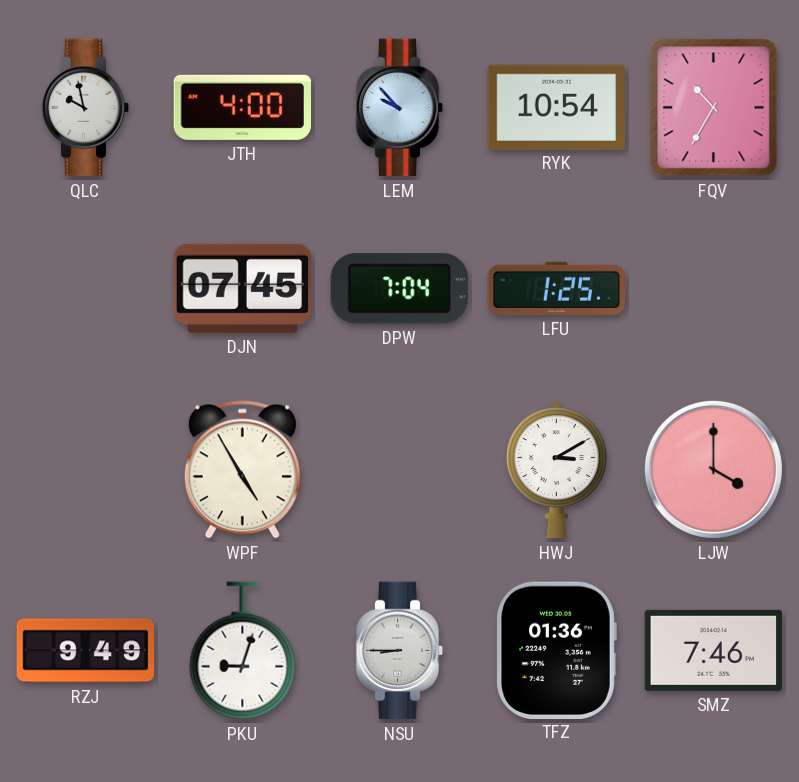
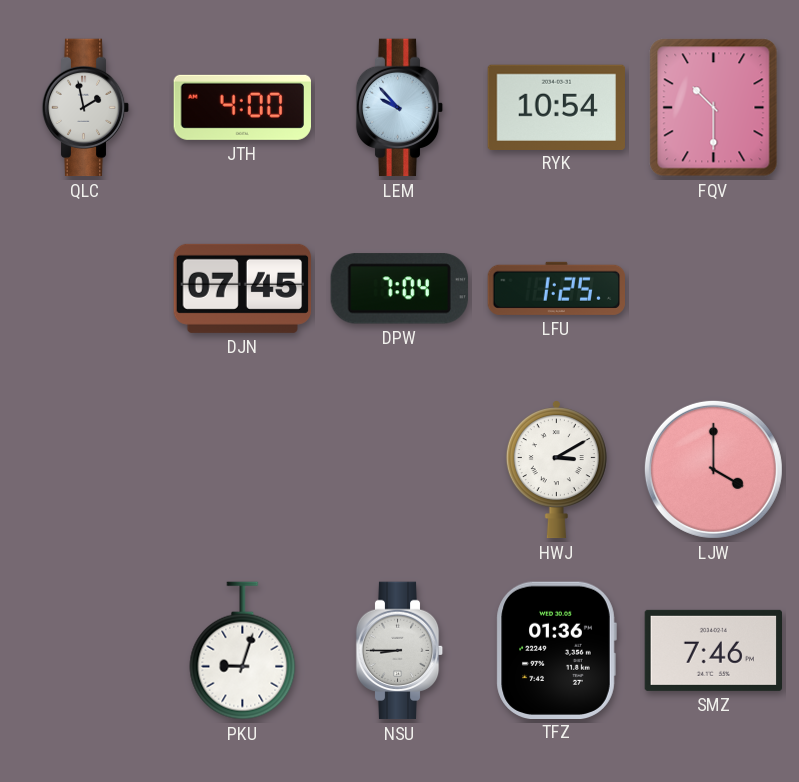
QLC: 9:58 -> 1:58 (86, 108)
FQV: 10:35 -> 10:30 (714, 108)
WPF: 4:55 -> none (242, 470)
RZJ: 9:49 -> none (86, 651)
